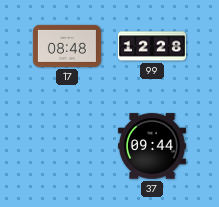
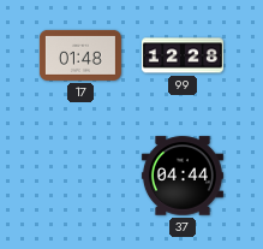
17: 08:48 -> 01:48 (80, 55)
37: 09:44 -> 04:44 (183, 176)
